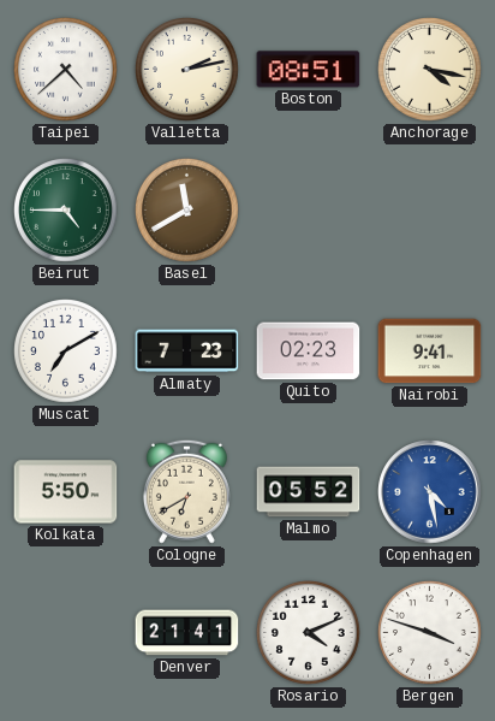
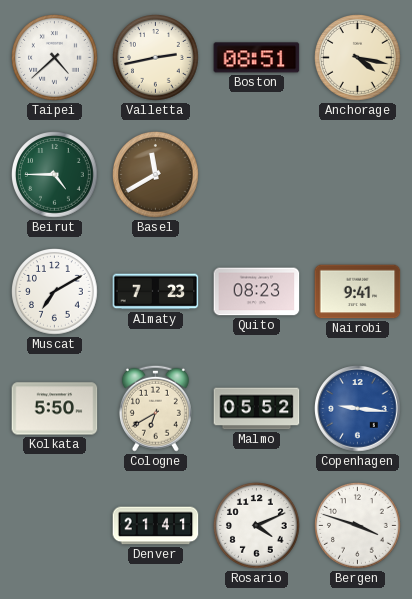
Valletta: 2:13 -> 2:43 (156, 58)
Quito: 02:23 -> 08:23 (257, 292)
Copenhagen: 4:28 -> 9:16 (358, 409)
